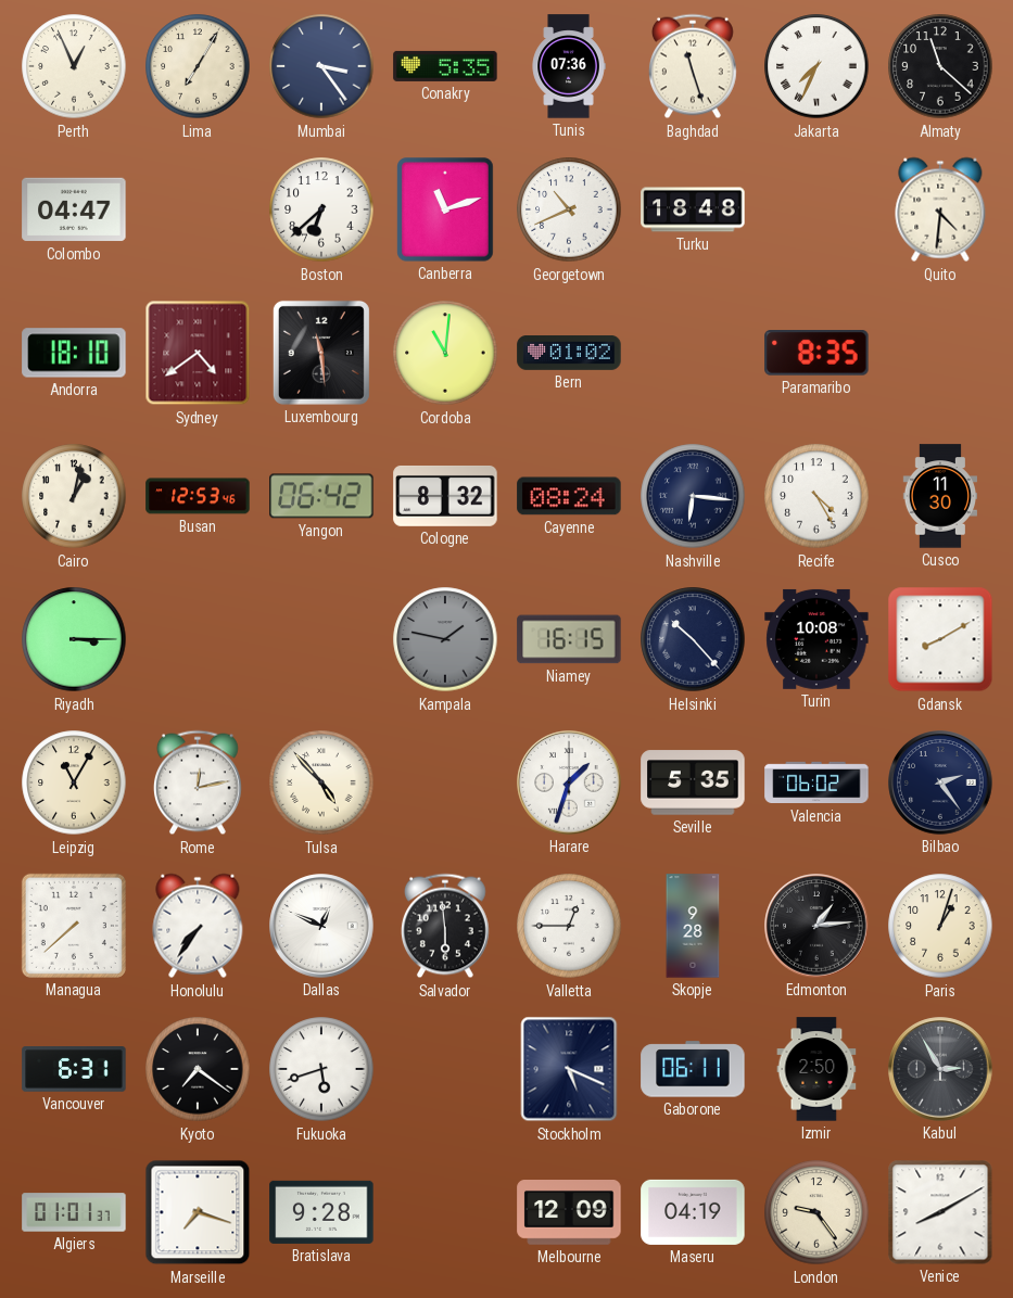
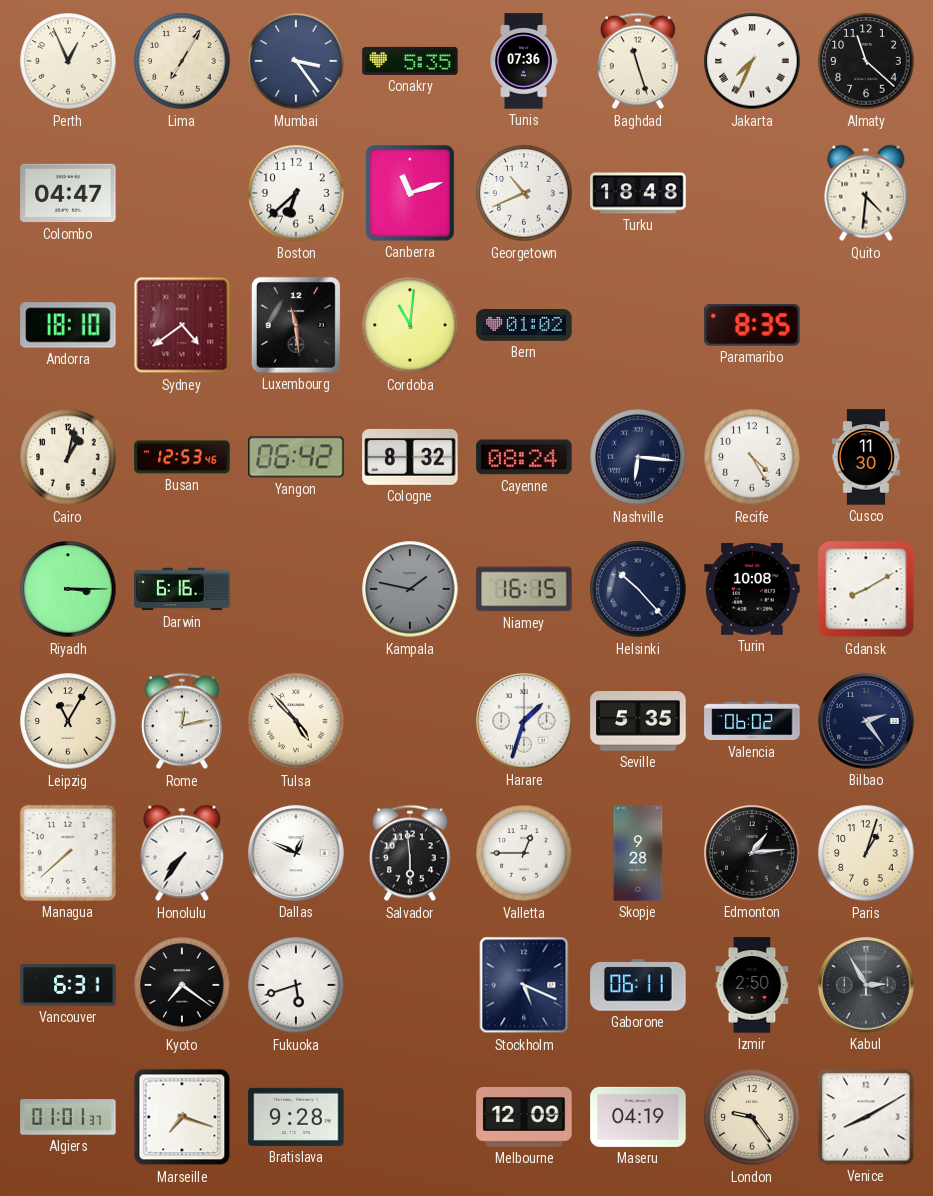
Darwin: none -> 6:16 (182, 589)
